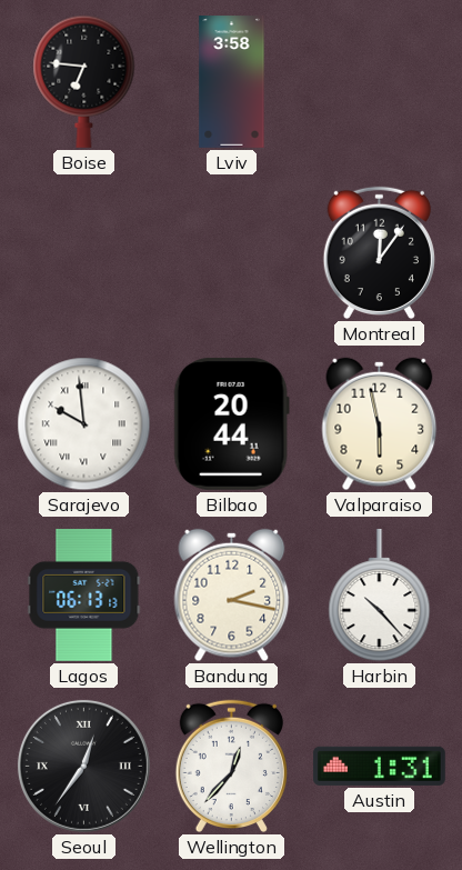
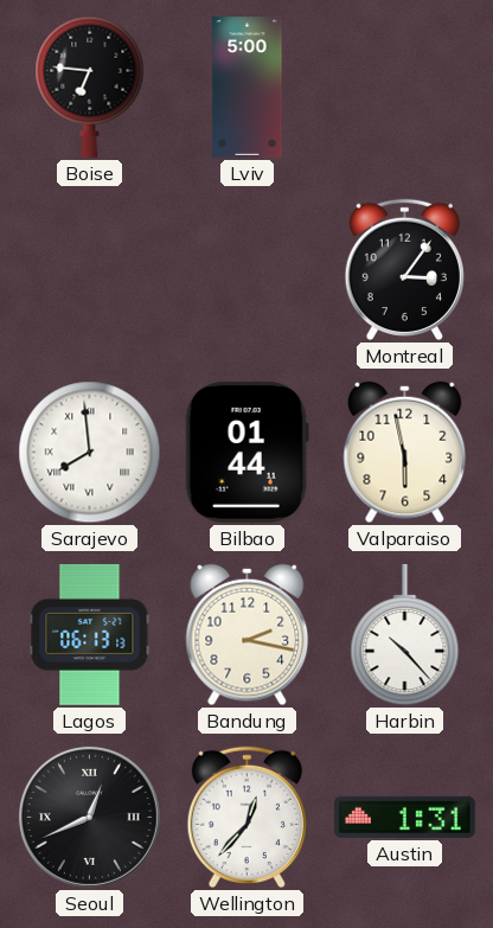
Lviv: 3:58 -> 5:00 (248, 88)
Montreal: 12:06 -> 3:06 (404, 270)
Sarajevo: 9:59 -> 7:59 (90, 453)
Bilbao: 20:44 -> 01:44 (246, 452)
Seoul: 12:36 -> 12:41 (89, 817)
